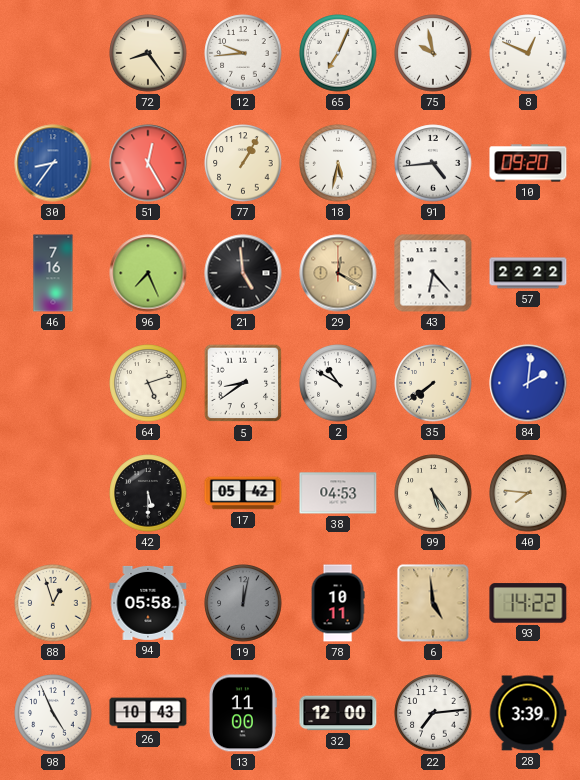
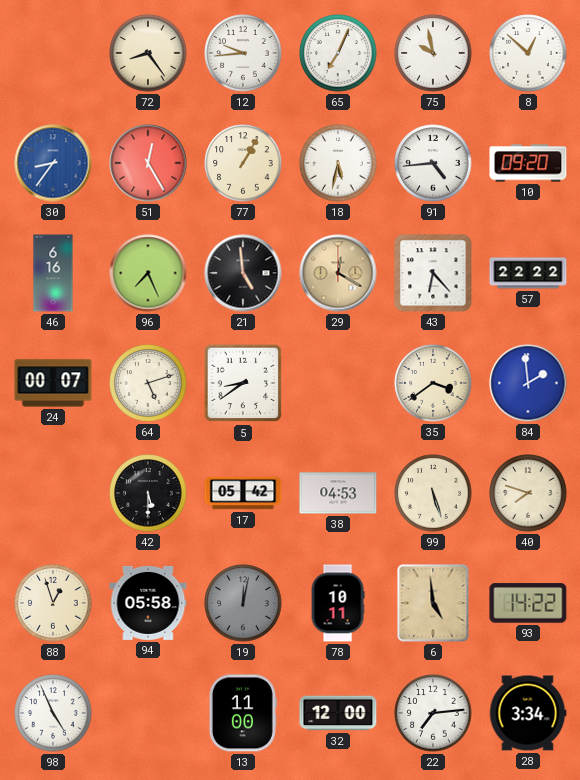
8: 12:49 -> 12:52 (528, 53)
46: 7:16 -> 6:16 (53, 273)
24: none -> 00:07 (53, 383)
2: 10:50 -> none (338, 383)
35: 7:39 -> 3:39 (433, 383)
84: 2:01 -> 1:59 (528, 383)
99: 5:24 -> 5:27 (433, 493)
40: 7:46 -> 7:48 (528, 493)
26: 10:43 -> none (148, 713)
28: 3:39 -> 3:34 (528, 713)
